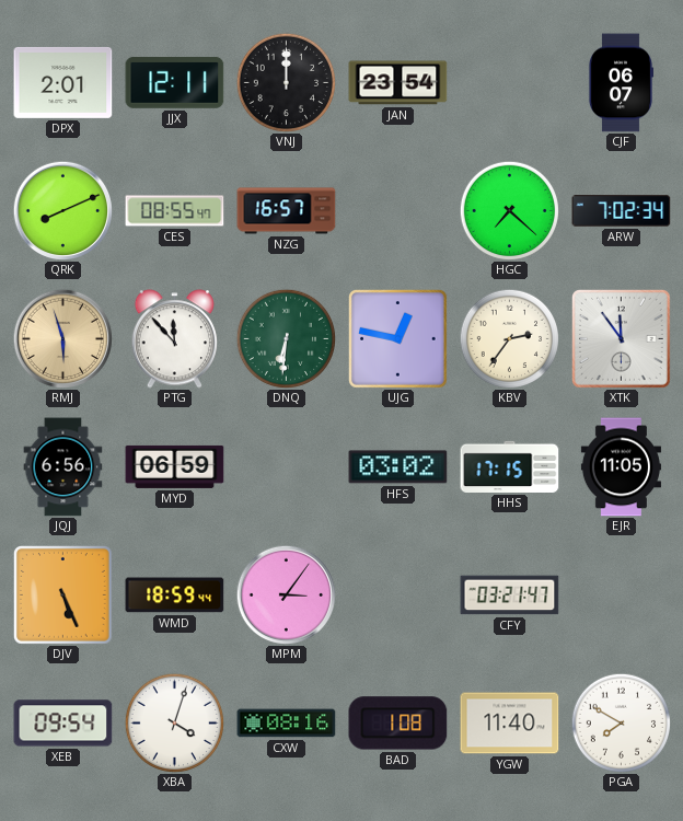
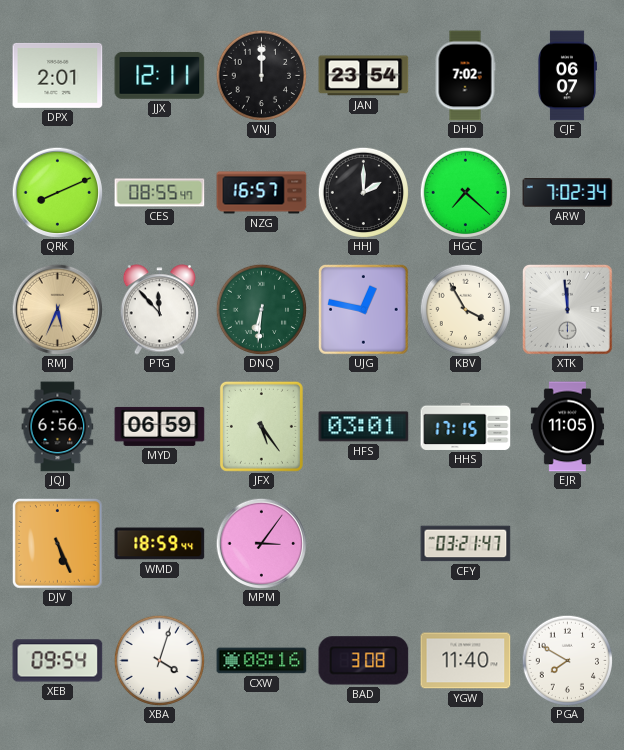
DHD: none -> 7:02 (465, 76)
HHJ: none -> 2:00 (363, 192)
RMJ: 5:57 -> 5:34 (57, 309)
KBV: 2:36 -> 3:55 (465, 309)
XTK: 11:54 -> 11:59 (568, 310)
JFX: none -> 5:24 (261, 426)
HFS: 03:02 -> 03:01 (364, 427)
BAD: 1:08 -> 3:08 (364, 661)
